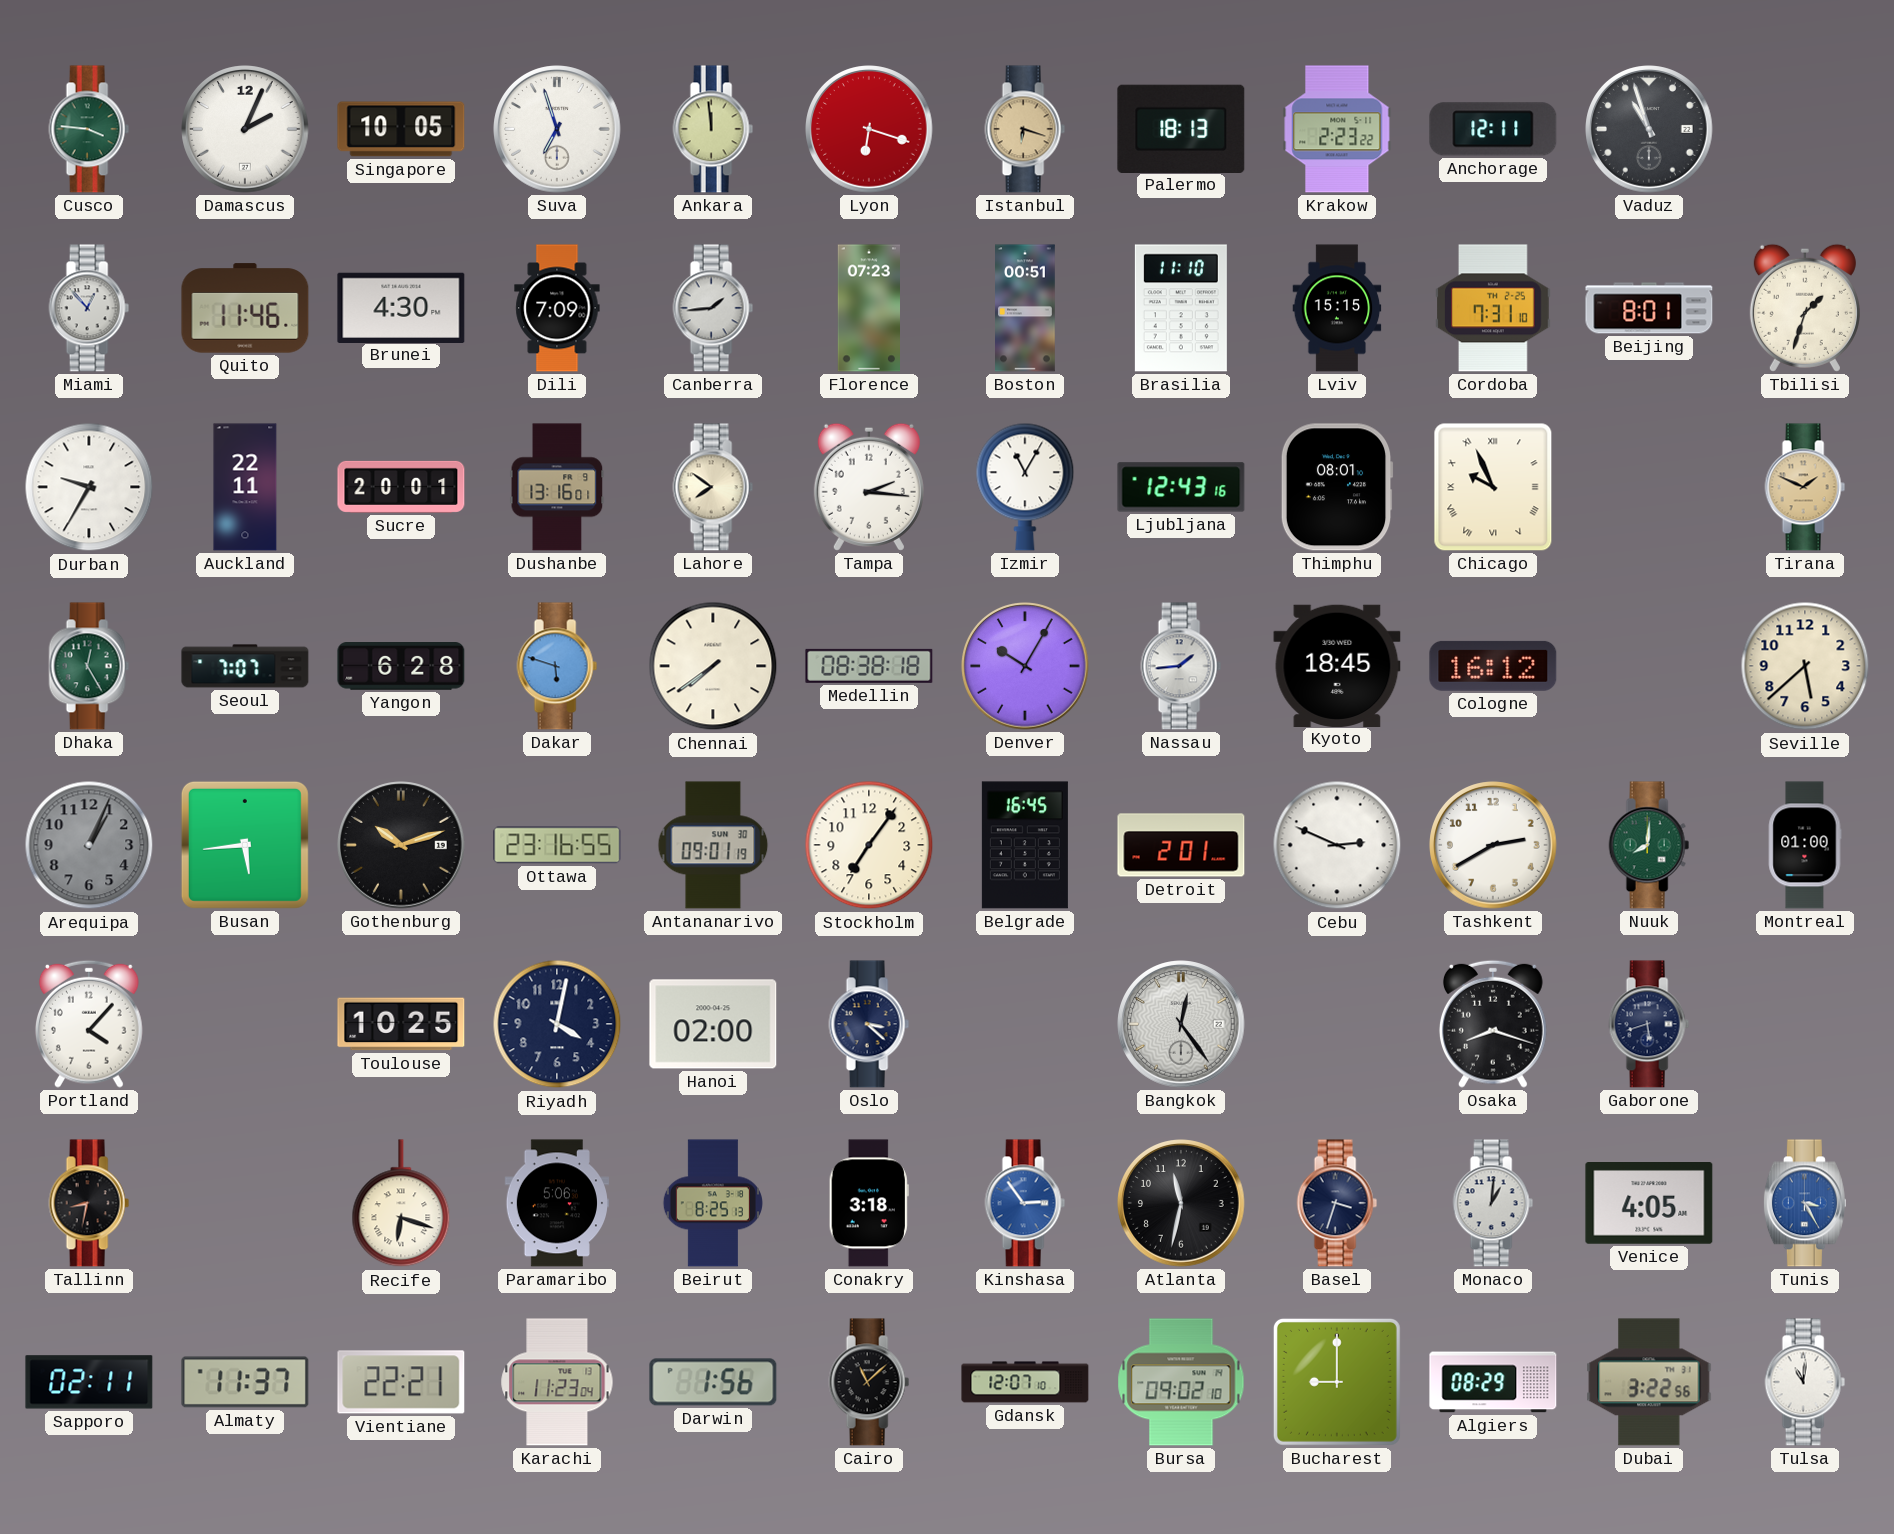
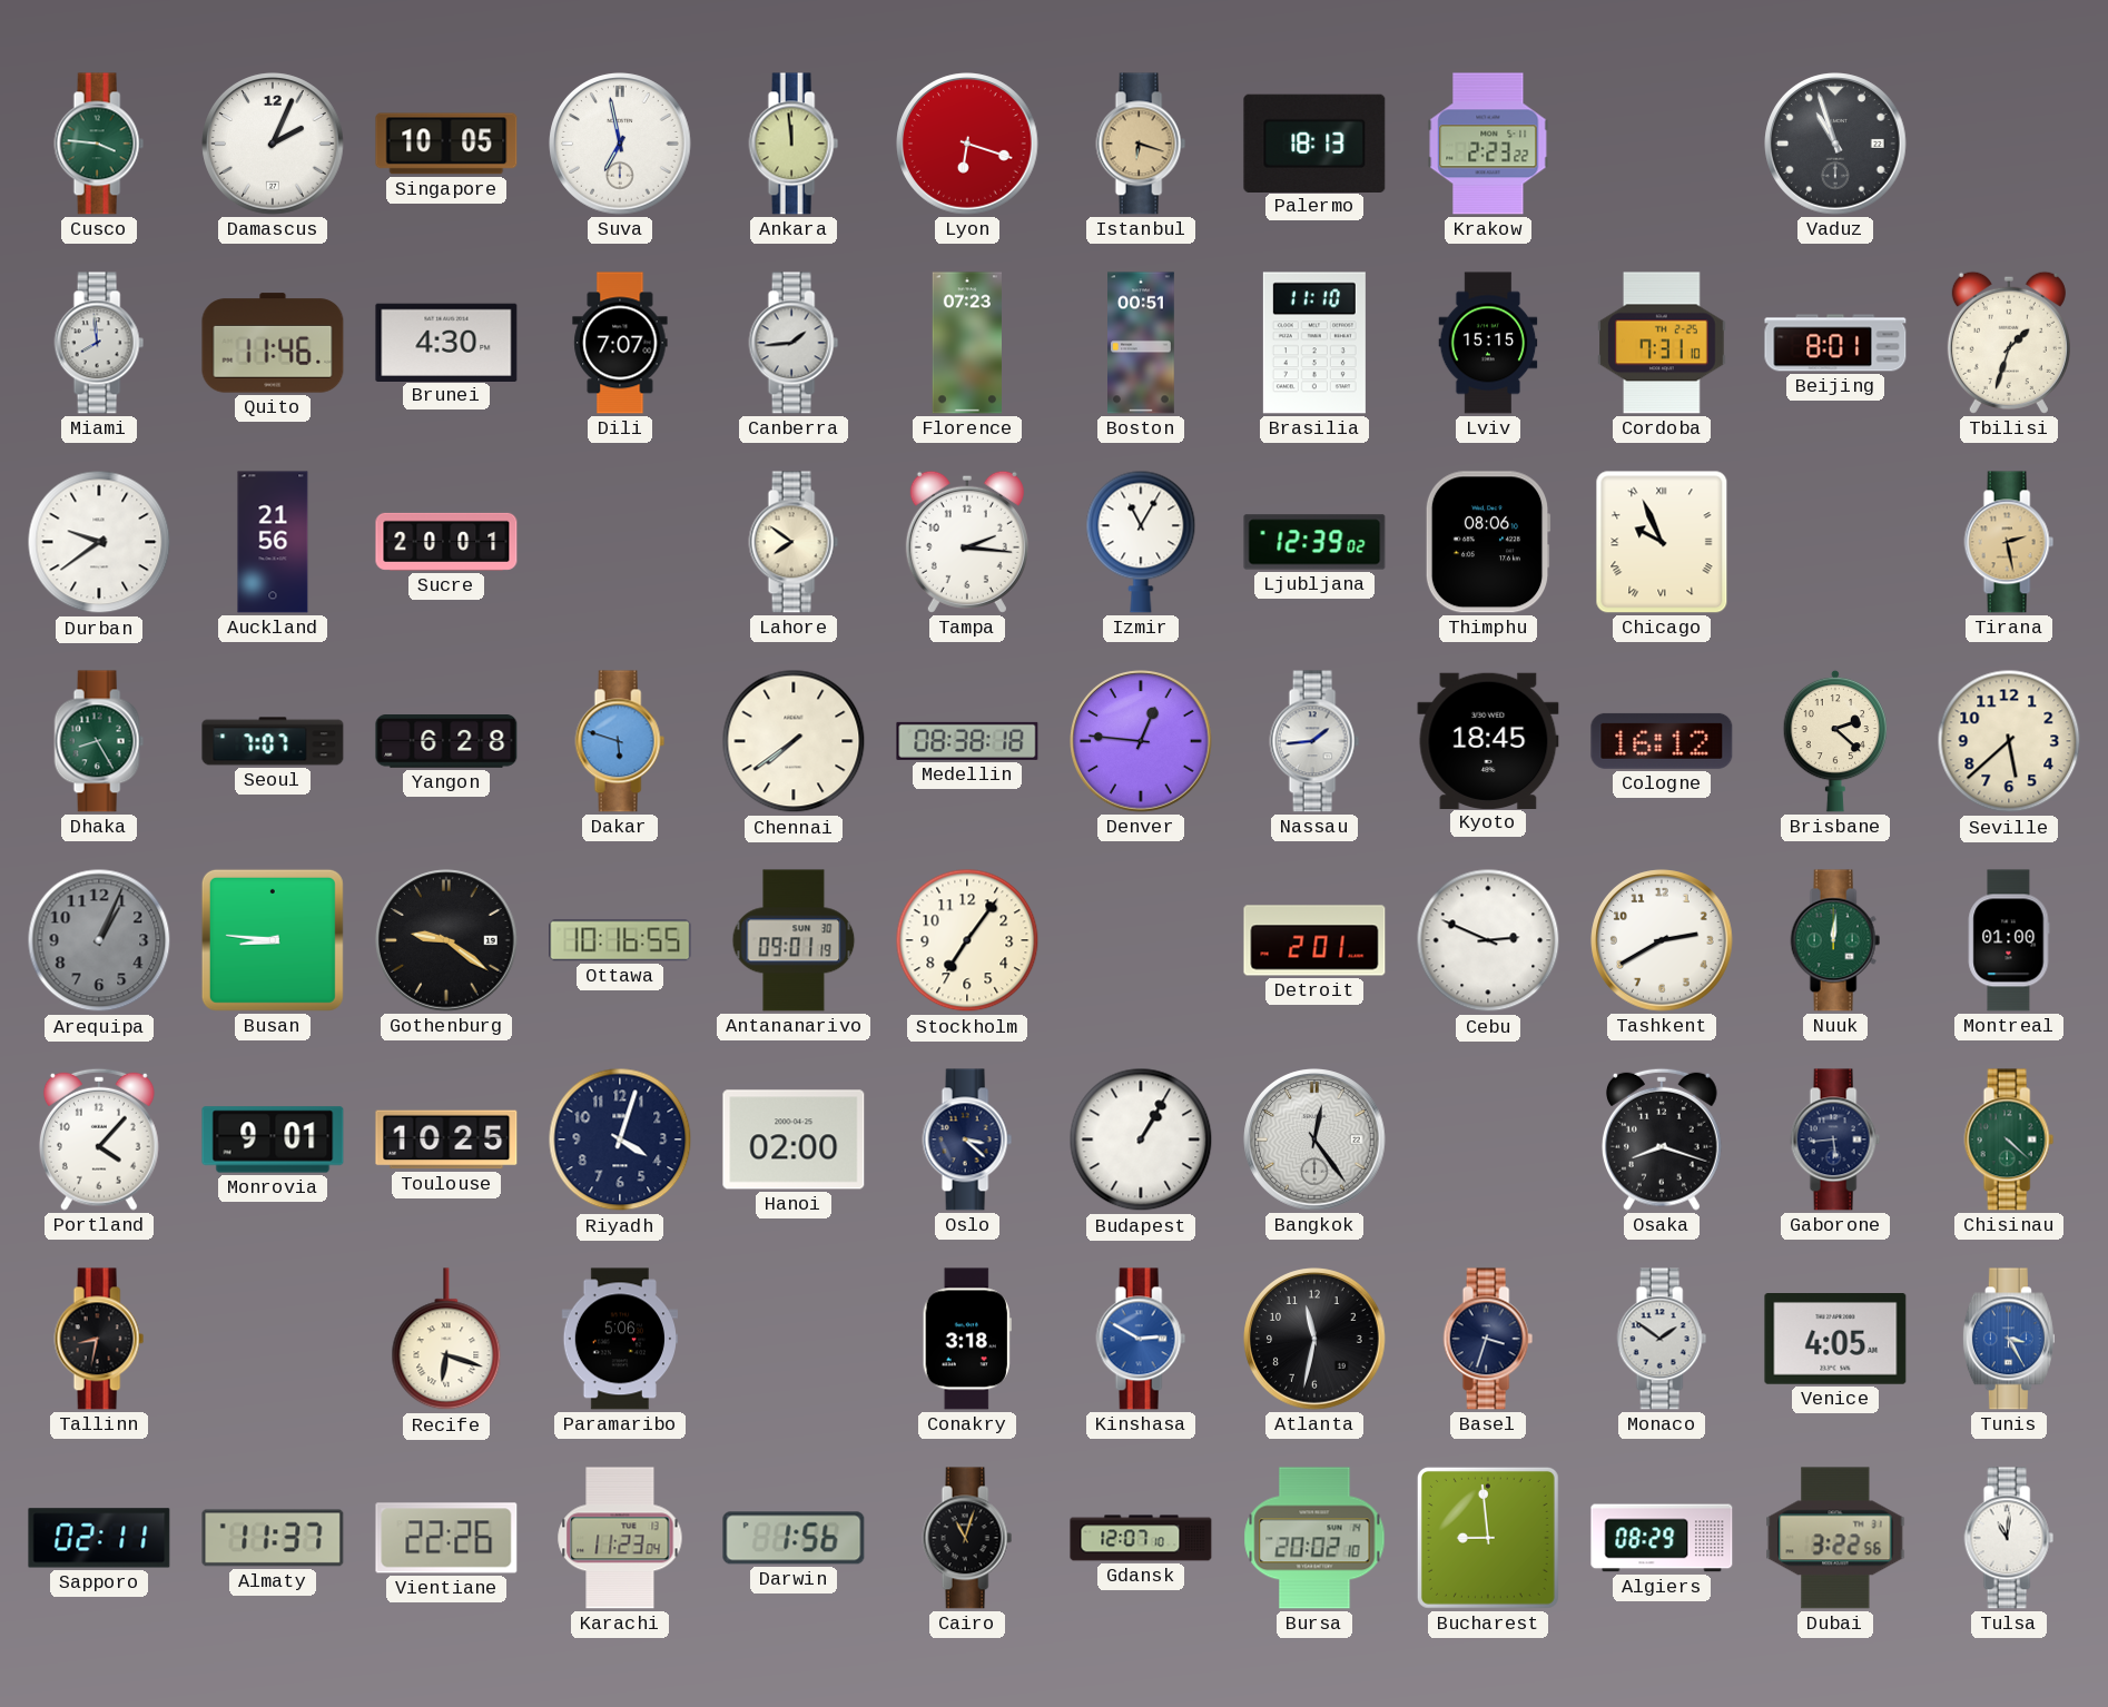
Suva: 6:57 -> 6:58 (620, 144)
Anchorage: 12:11 -> none (1493, 129)
Miami: 12:53 -> 7:59 (99, 343)
Dili: 7:09 -> 7:07 (620, 343)
Durban: 9:35 -> 9:39 (99, 542)
Auckland: 22:11 -> 21:56 (273, 542)
Dushanbe: 13:16 -> none (557, 487)
Ljubljana: 12:43 -> 12:39 (1314, 542)
Thimphu: 08:01 -> 08:06 (1488, 542)
Tirana: 1:49 -> 2:28 (2009, 542)
Dhaka: 12:25 -> 8:25 (99, 741)
Denver: 10:05 -> 12:46 (1141, 741)
Brisbane: none -> 2:22 (1835, 741)
Busan: 5:44 -> 8:46 (273, 940)
Gothenburg: 10:12 -> 9:21 (446, 940)
Ottawa: 23:16 -> 10:16 (620, 940)
Belgrade: 16:45 -> none (1025, 845)
Nuuk: 8:01 -> 12:01 (1835, 940)
Monrovia: none -> 9:01 (273, 1139)
Riyadh: 4:02 -> 4:03 (620, 1139)
Budapest: none -> 1:05 (1141, 1139)
Gaborone: 5:42 -> 5:44 (1835, 1139)
Chisinau: none -> 4:22 (2009, 1139)
Beirut: 8:25 -> none (713, 1203)
Kinshasa: 2:54 -> 2:50 (1141, 1339)
Monaco: 1:01 -> 1:51 (1662, 1339)
Vientiane: 22:21 -> 22:26 (446, 1538)
Cairo: 11:08 -> 11:03 (967, 1538)
Bursa: 09:02 -> 20:02 (1314, 1538)
Bucharest: 9:00 -> 8:59 (1488, 1538)
